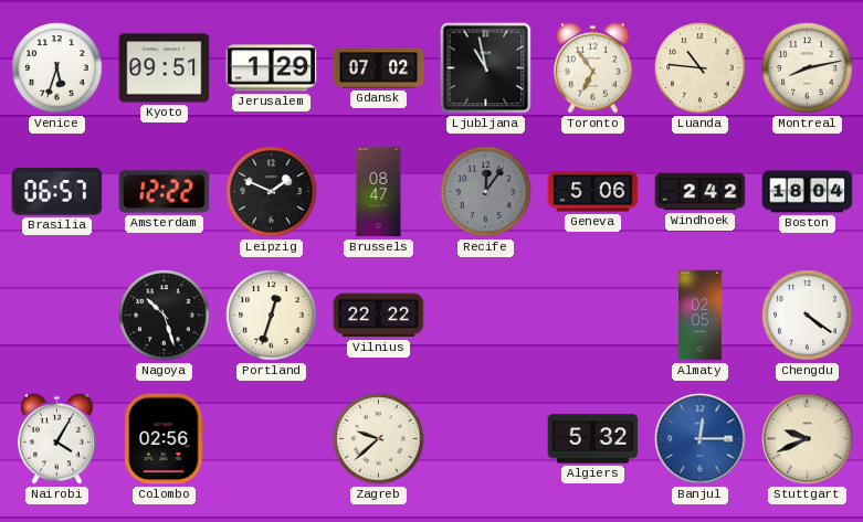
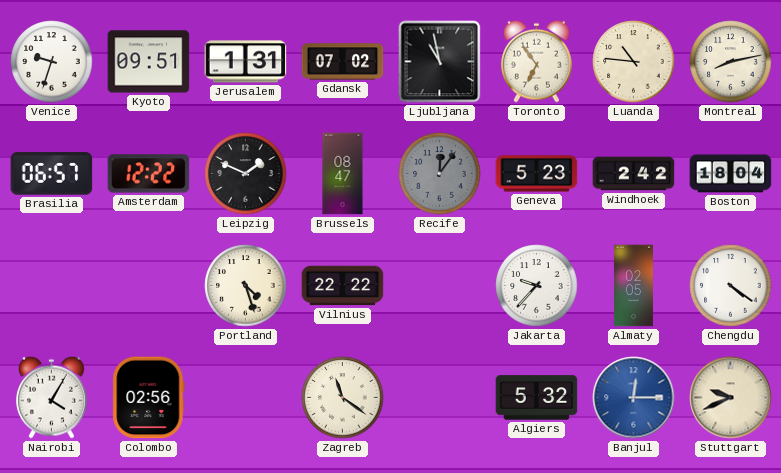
Venice: 5:33 -> 9:33 (52, 62)
Jerusalem: 1:29 -> 1:31 (246, 62)
Geneva: 5:06 -> 5:23 (537, 174)
Nagoya: 10:27 -> none (165, 316)
Portland: 12:33 -> 4:27 (246, 286)
Jakarta: none -> 9:37 (537, 286)
Zagreb: 9:38 -> 11:21 (343, 398)
